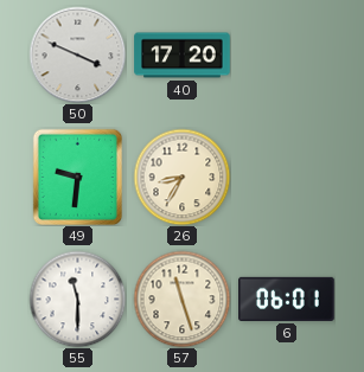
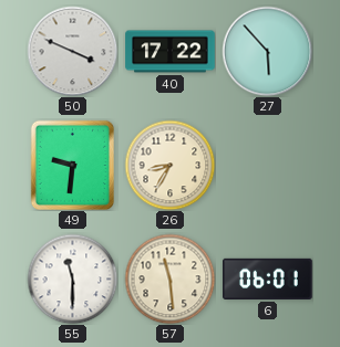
40: 17:20 -> 17:22 (171, 52)
27: none -> 5:53 (267, 51)
57: 11:27 -> 11:29 (169, 278)
